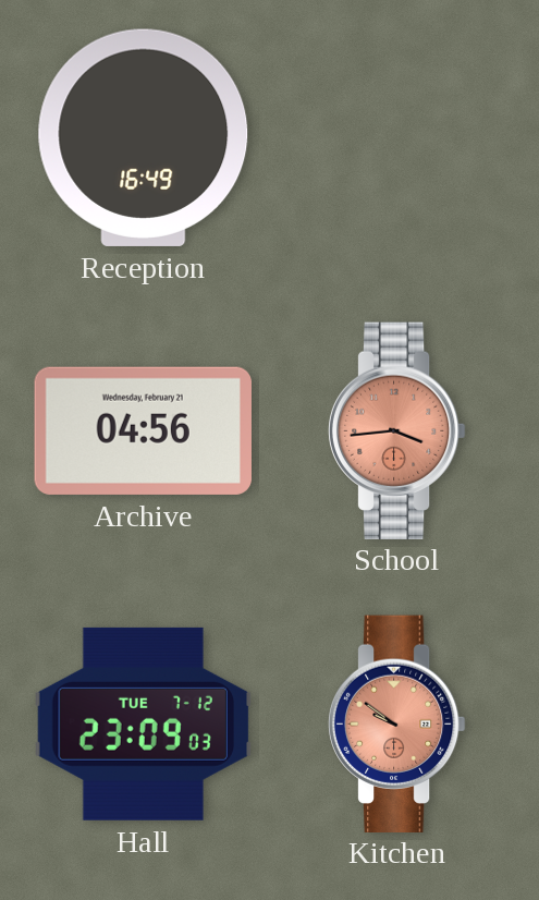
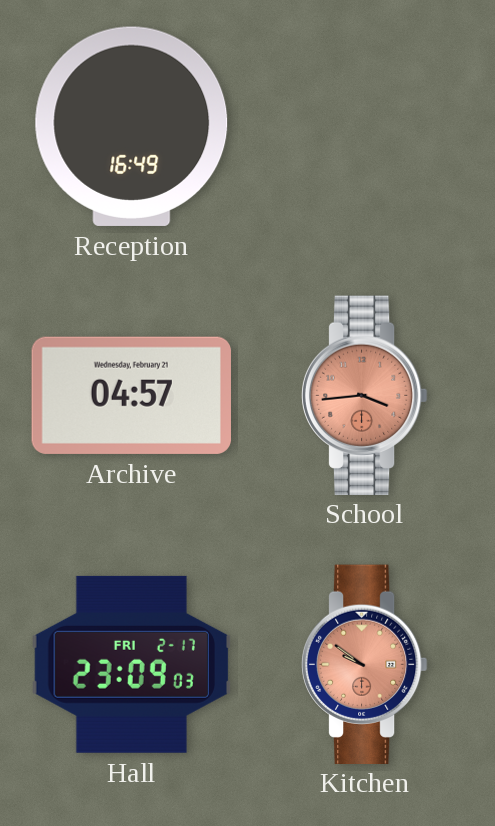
Archive: 04:56 -> 04:57 (131, 395)
Hall date: TUE 7-12 -> FRI 2-17 (131, 664)
